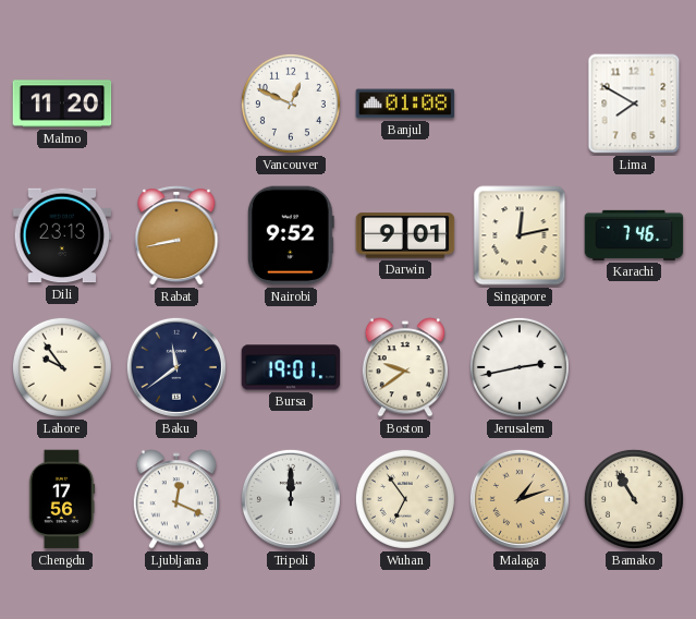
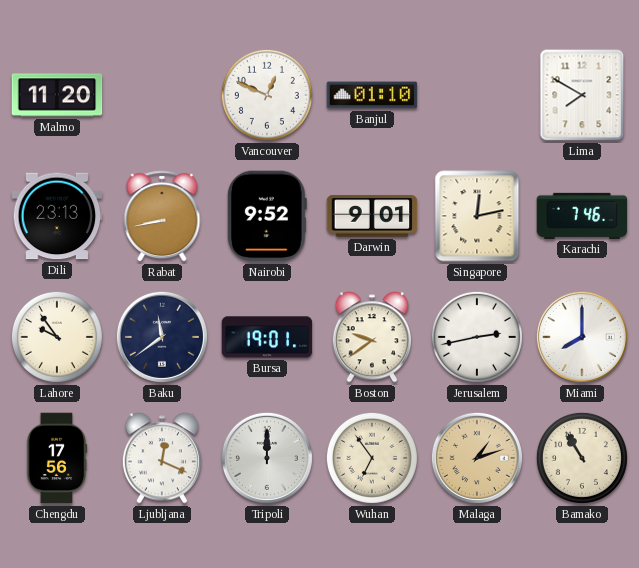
Banjul: 01:08 -> 01:10 (372, 95)
Miami: none -> 8:00 (582, 337)
